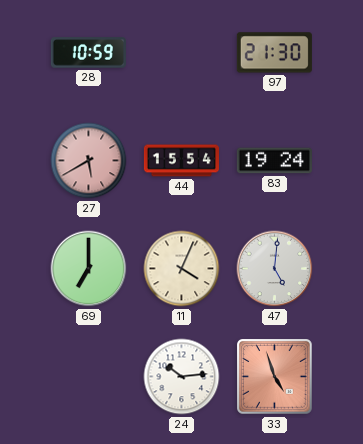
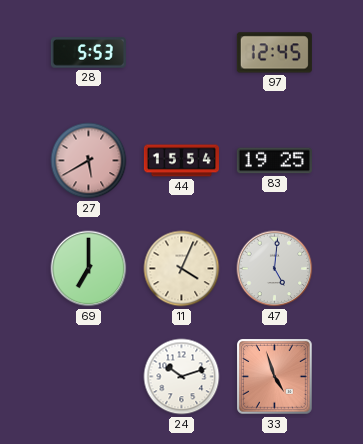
28: 10:59 -> 5:53 (88, 53)
97: 21:30 -> 12:45 (274, 53)
83: 19:24 -> 19:25 (274, 161)
24: 10:14 -> 10:12 (182, 377)
